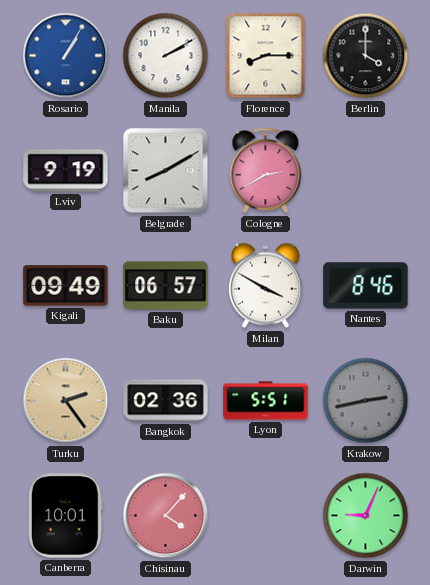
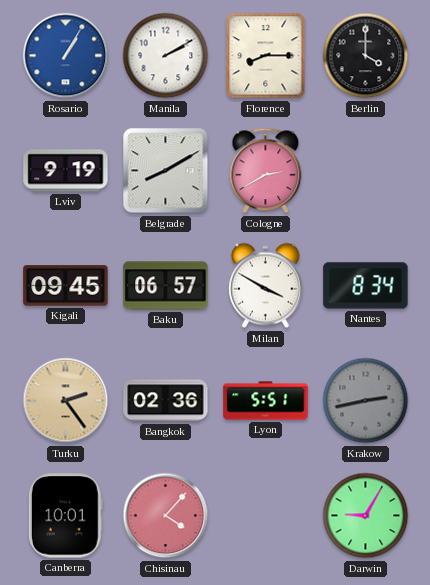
Kigali: 09:49 -> 09:45 (66, 286)
Nantes: 8:46 -> 8:34 (366, 286)
Darwin: 9:04 -> 9:05 (366, 516)
